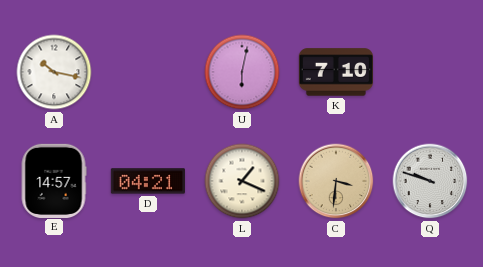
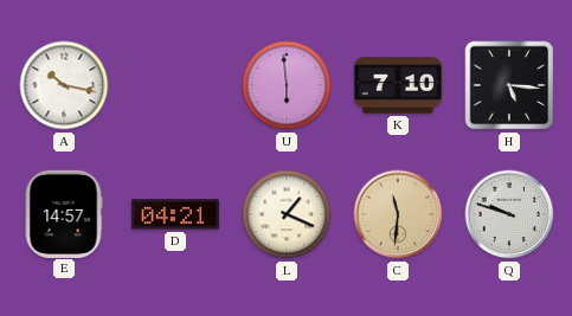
U: 6:02 -> 5:59 (287, 85)
H: none -> 5:16 (509, 85)
C: 3:31 -> 11:31 (398, 214)
